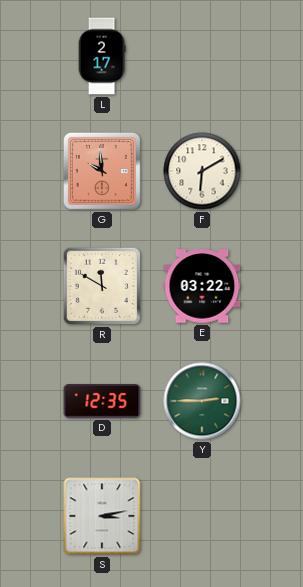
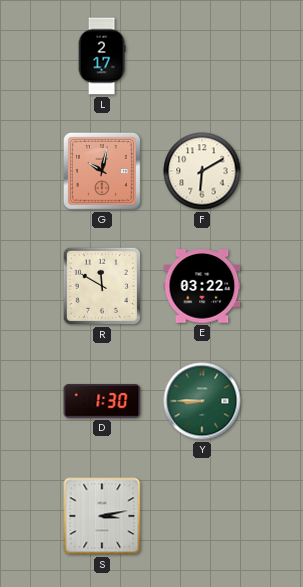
G: 9:59 -> 10:02 (102, 171)
D: 12:35 -> 1:30 (102, 401)
Y: 2:45 -> 8:45 (202, 401)
